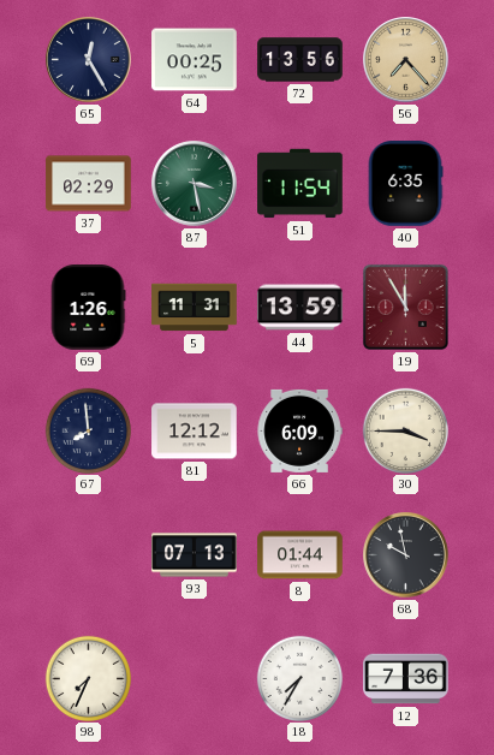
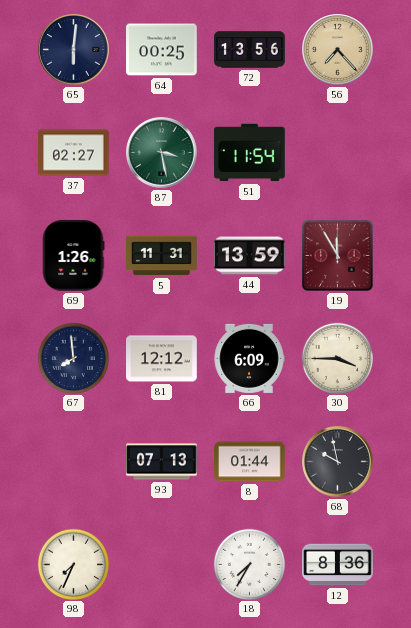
65: 12:25 -> 6:01 (74, 50)
37: 02:29 -> 02:27 (74, 153)
40: 6:35 -> none (405, 184)
12: 7:36 -> 8:36 (338, 565)
